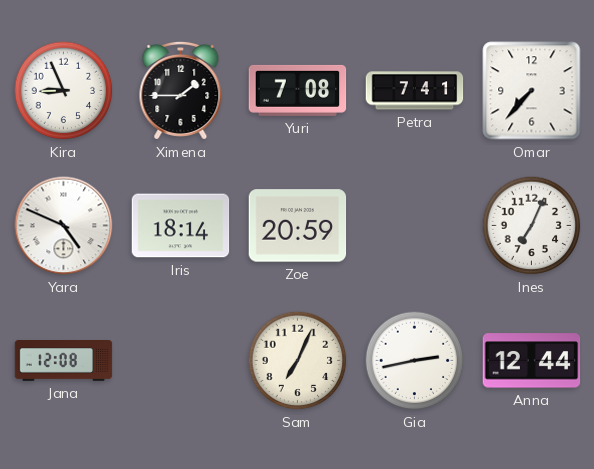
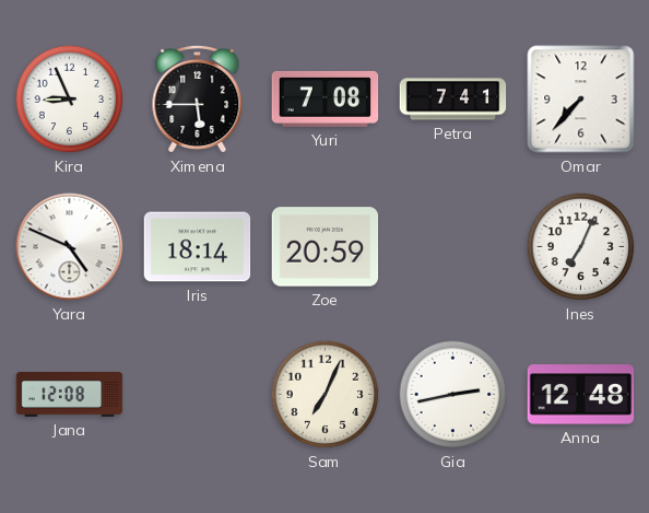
Ximena: 1:45 -> 5:45 (198, 98)
Anna: 12:44 -> 12:48 (581, 395)
